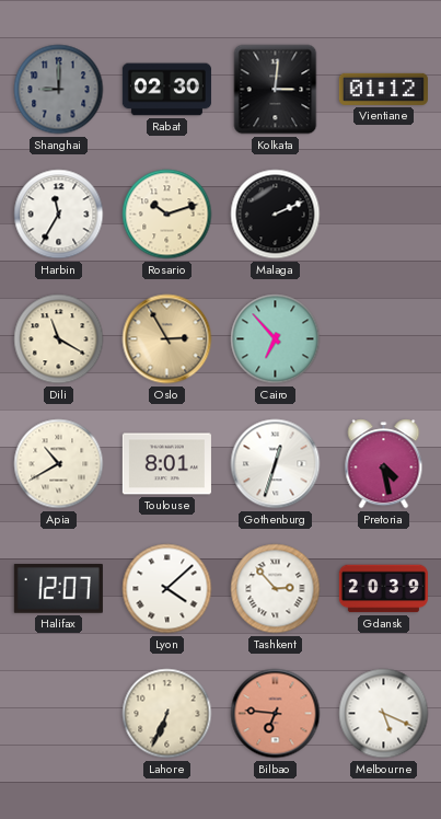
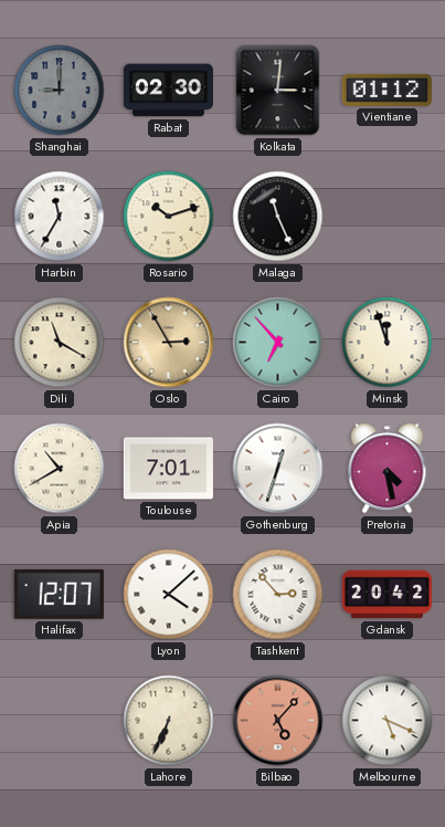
Malaga: 2:11 -> 11:26 (278, 217)
Minsk: none -> 11:57 (388, 343)
Toulouse: 8:01 -> 7:01 (168, 469)
Gdansk: 20:39 -> 20:42 (386, 595)
Bilbao: 6:46 -> 5:07 (278, 721)
